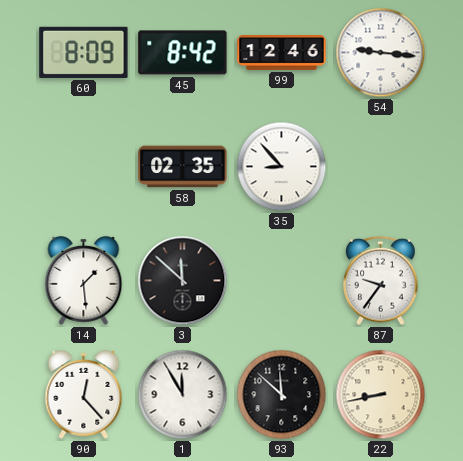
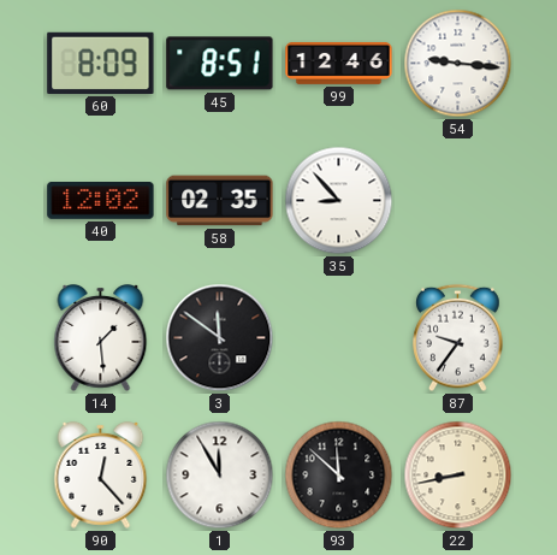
45: 8:42 -> 8:51 (220, 64)
40: none -> 12:02 (101, 201)
3: 11:52 -> 11:51 (220, 338)
